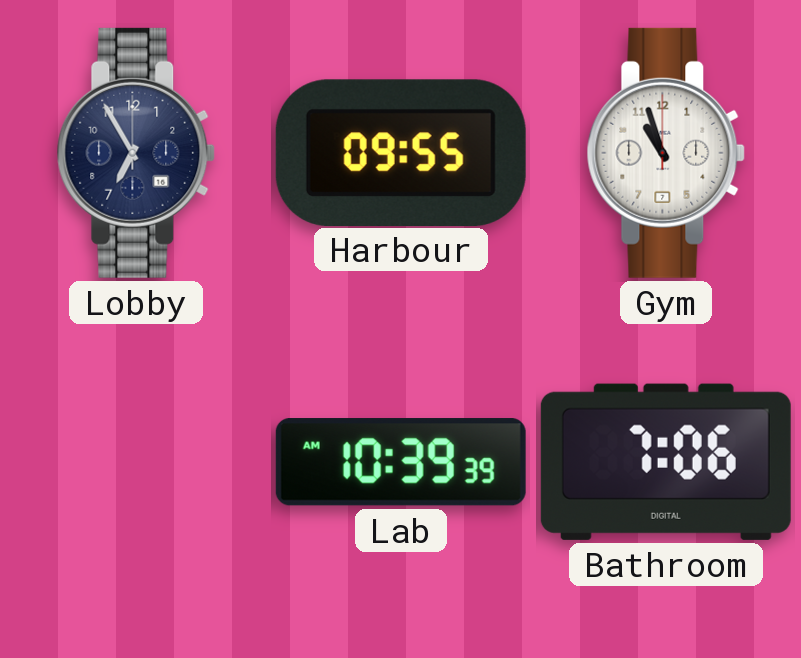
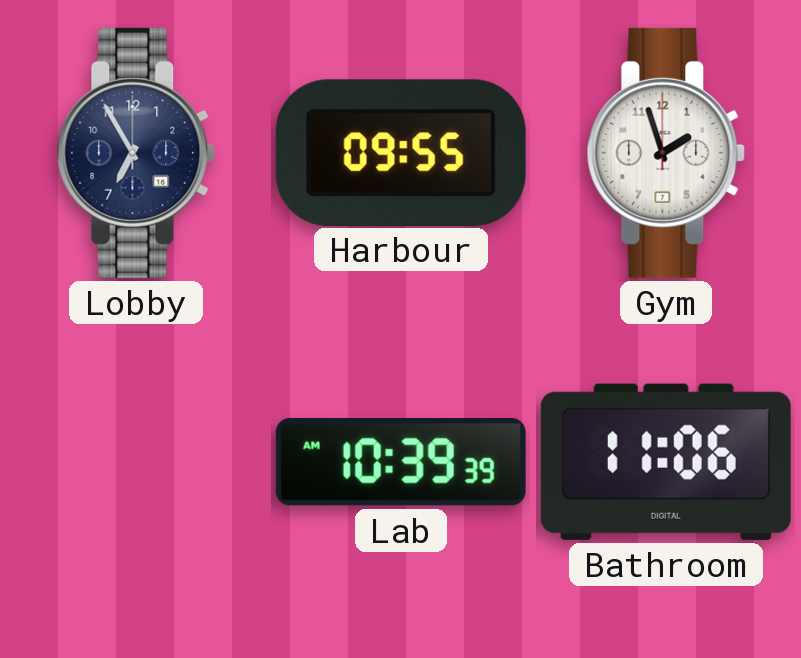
Gym: 10:57 -> 1:57 (666, 153)
Bathroom: 7:06 -> 11:06 (666, 462)
